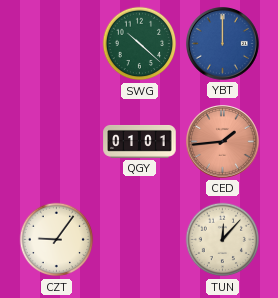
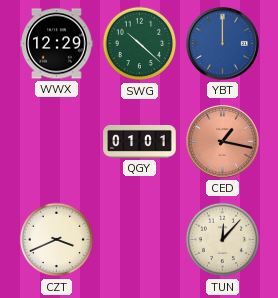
WWX: none -> 12:29 (57, 44)
CED: 1:44 -> 1:17 (223, 142)
CZT: 9:06 -> 3:41 (57, 240)
